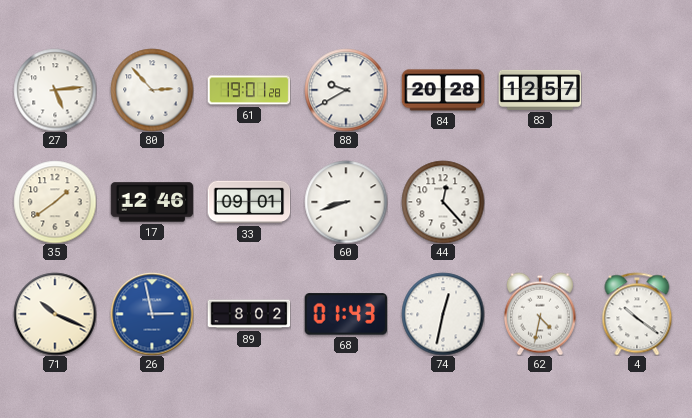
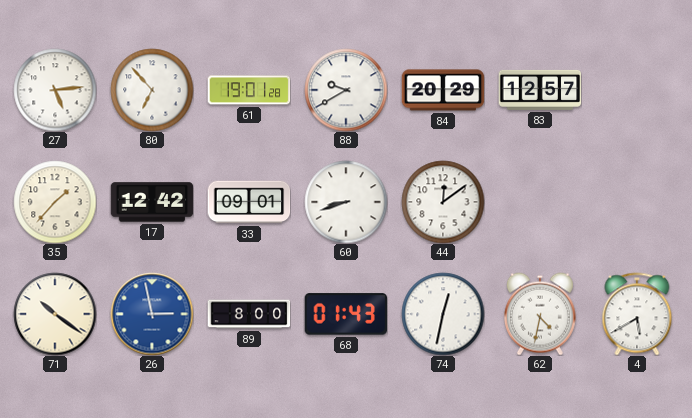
80: 2:53 -> 6:53 (152, 90)
84: 20:28 -> 20:29 (443, 90)
35: 1:39 -> 1:37 (55, 202)
17: 12:46 -> 12:42 (152, 202)
44: 12:23 -> 12:09 (443, 202)
71: 10:19 -> 10:21 (55, 314)
89: 8:02 -> 8:00 (249, 314)
4: 10:21 -> 5:40 (637, 314)
